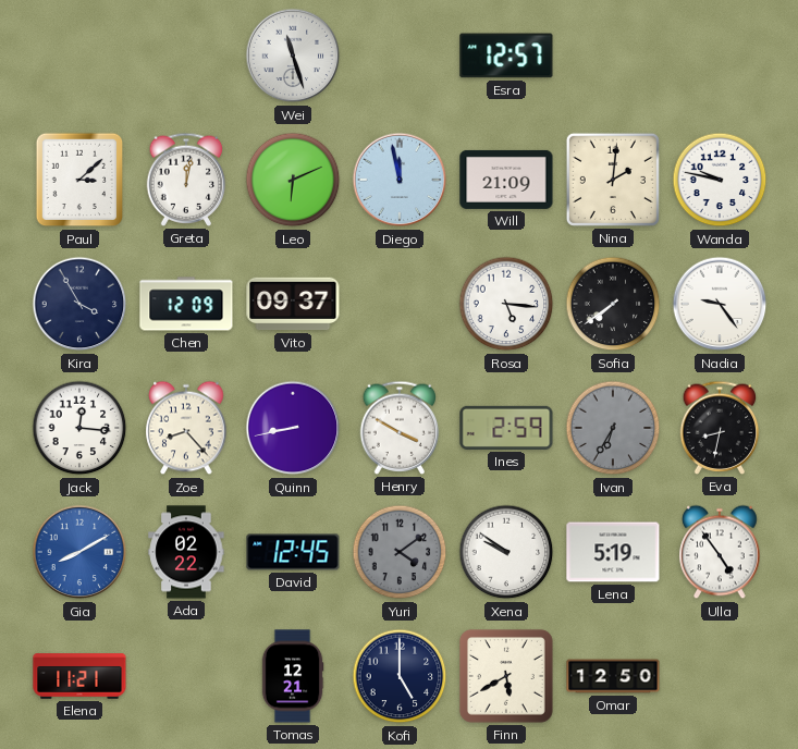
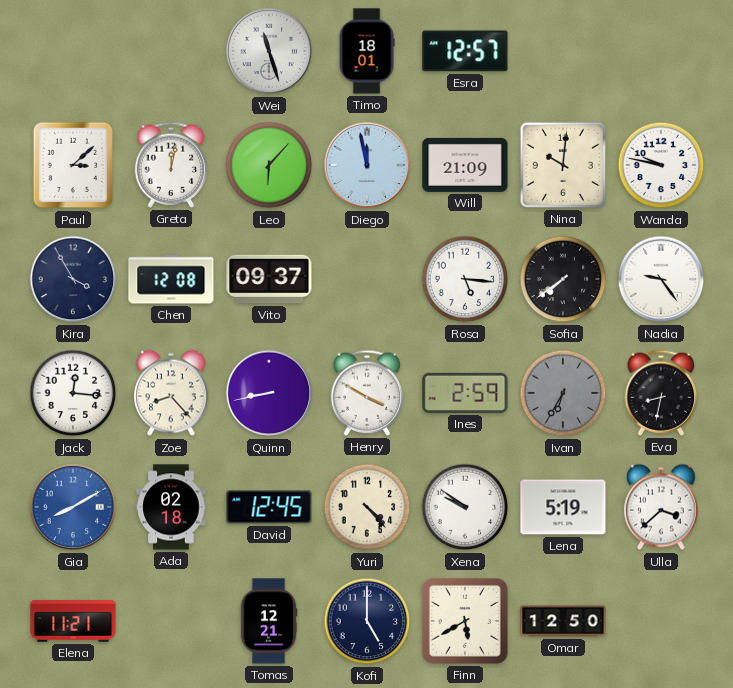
Timo: none -> 18:01 (367, 51)
Leo: 6:11 -> 6:07 (269, 165)
Nina: 2:01 -> 10:01 (563, 165)
Chen: 12:09 -> 12:08 (171, 279)
Ada: 02:22 -> 02:18 (171, 507)
Yuri: 4:09 -> 4:23 (367, 507)
Yuri dial: grey -> cream (367, 507)
Ulla: 4:54 -> 3:38 (661, 507)
